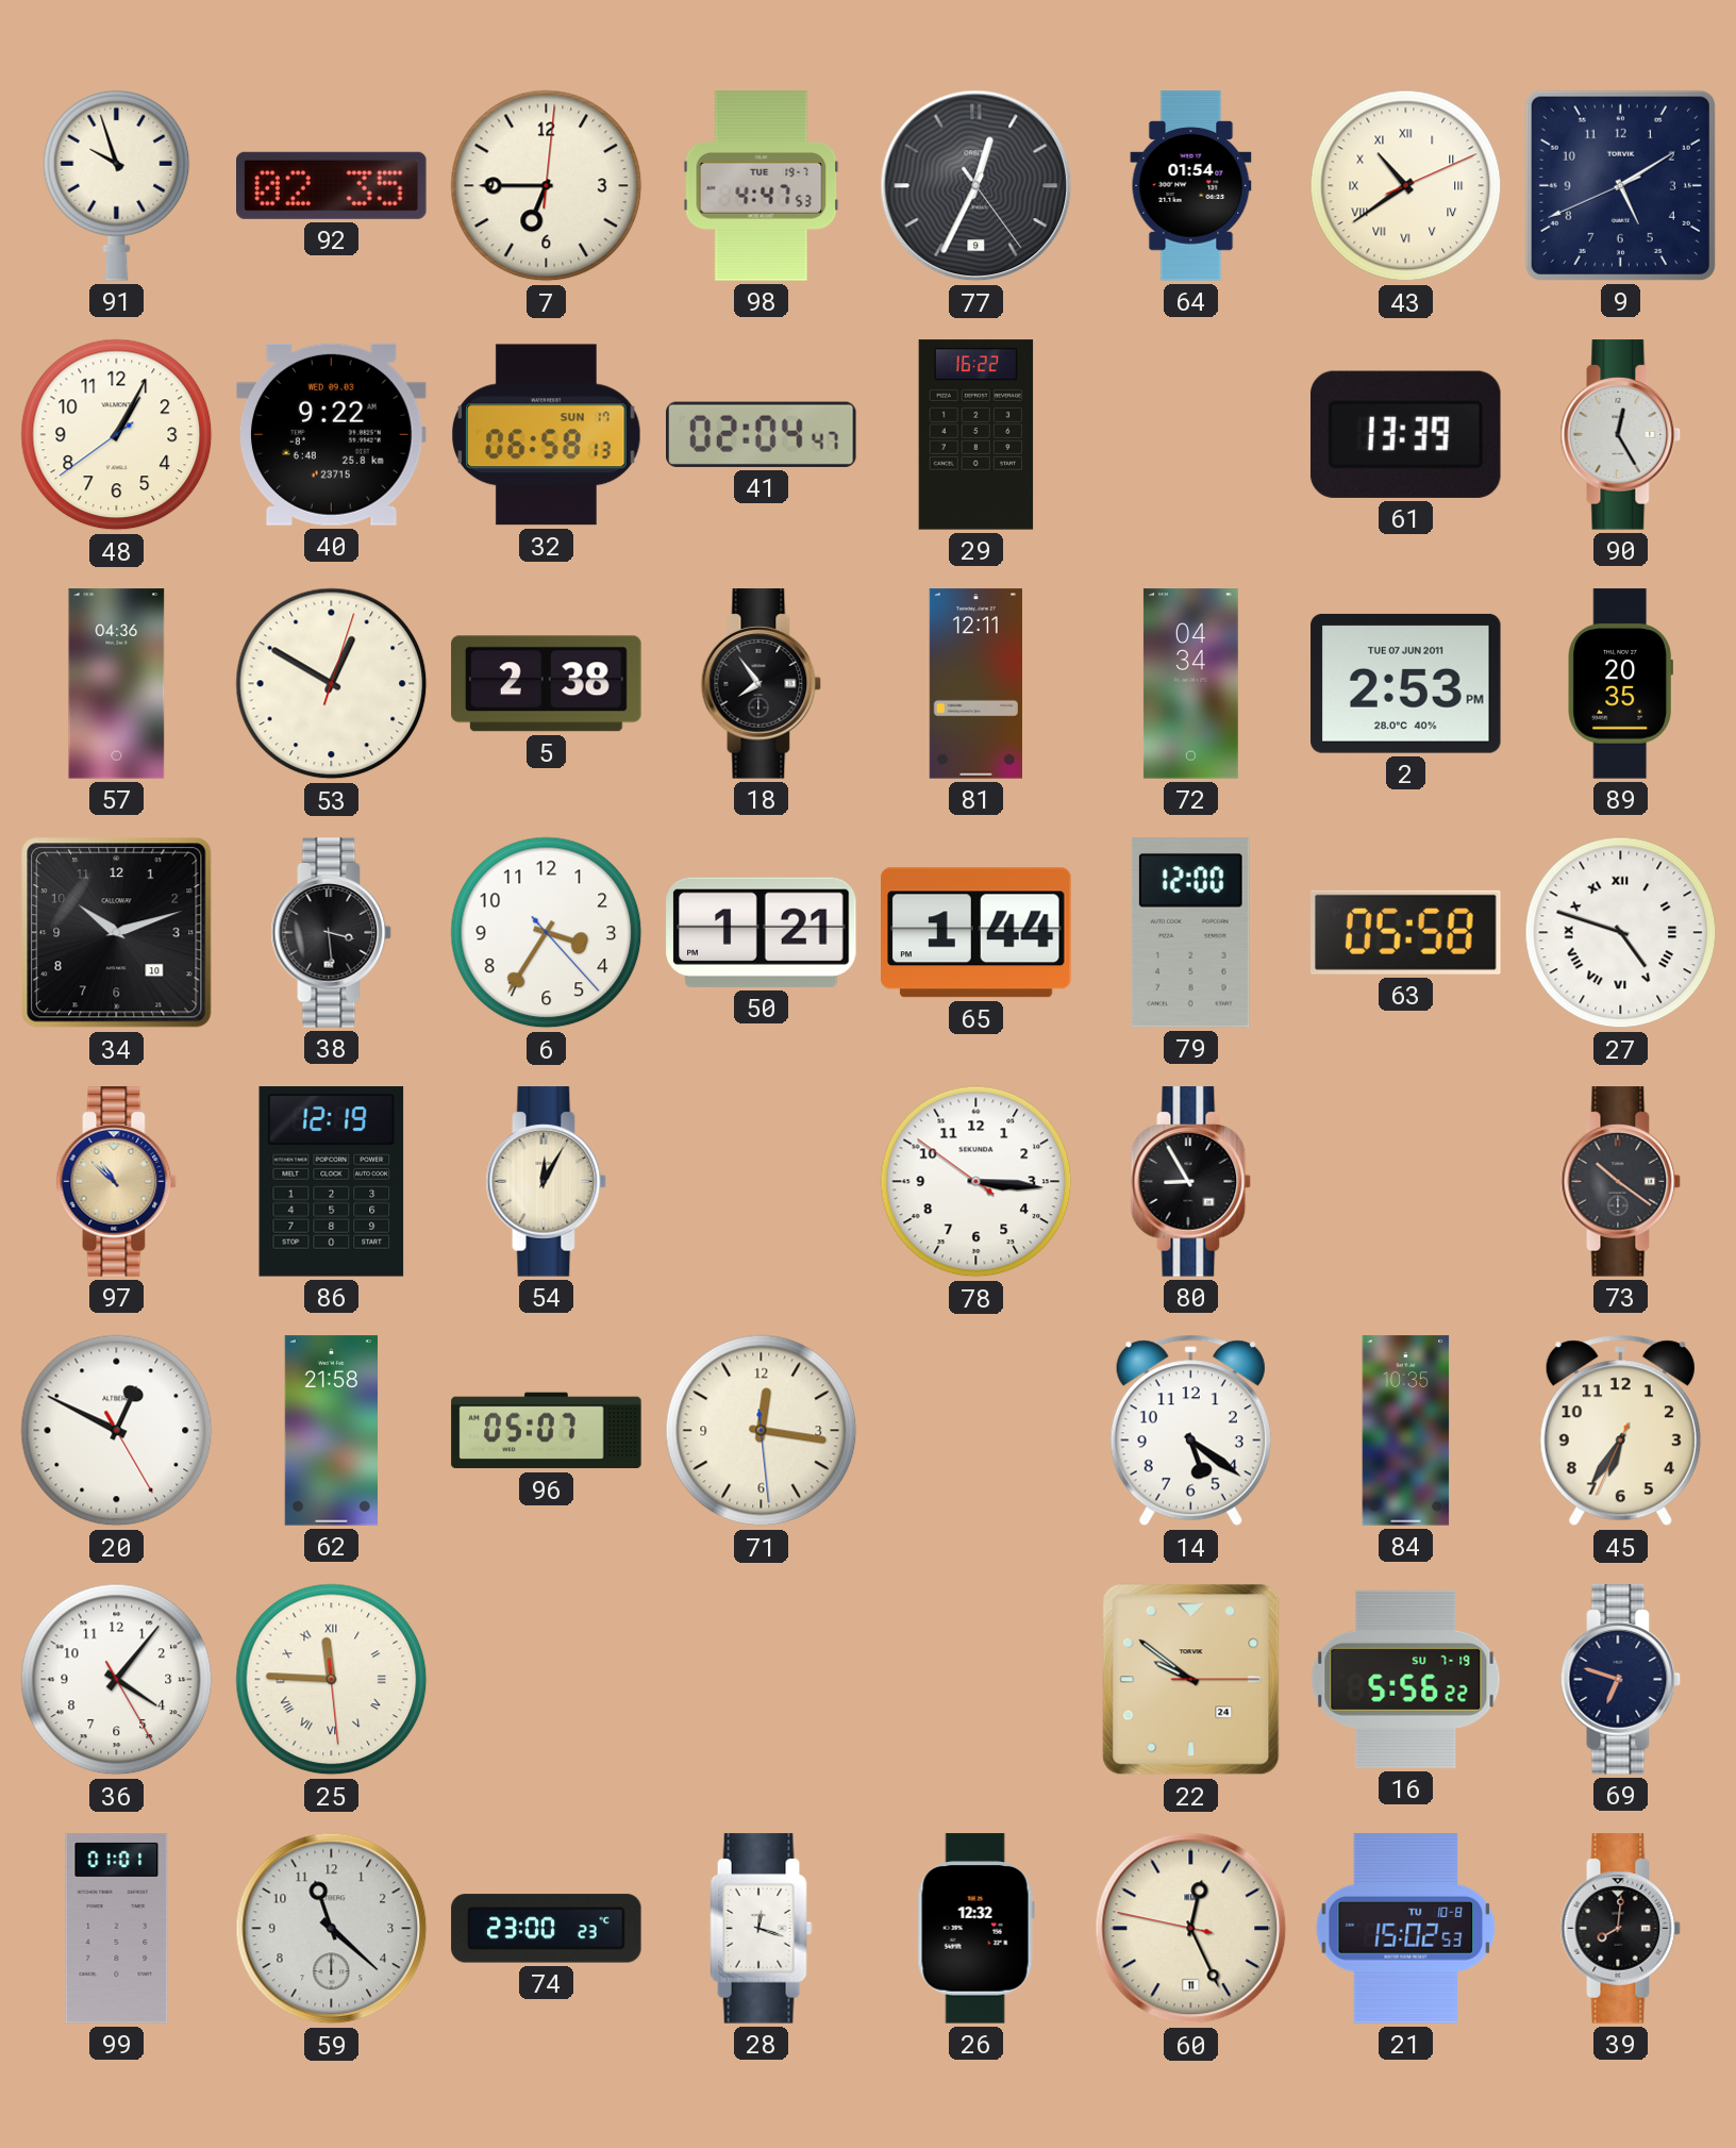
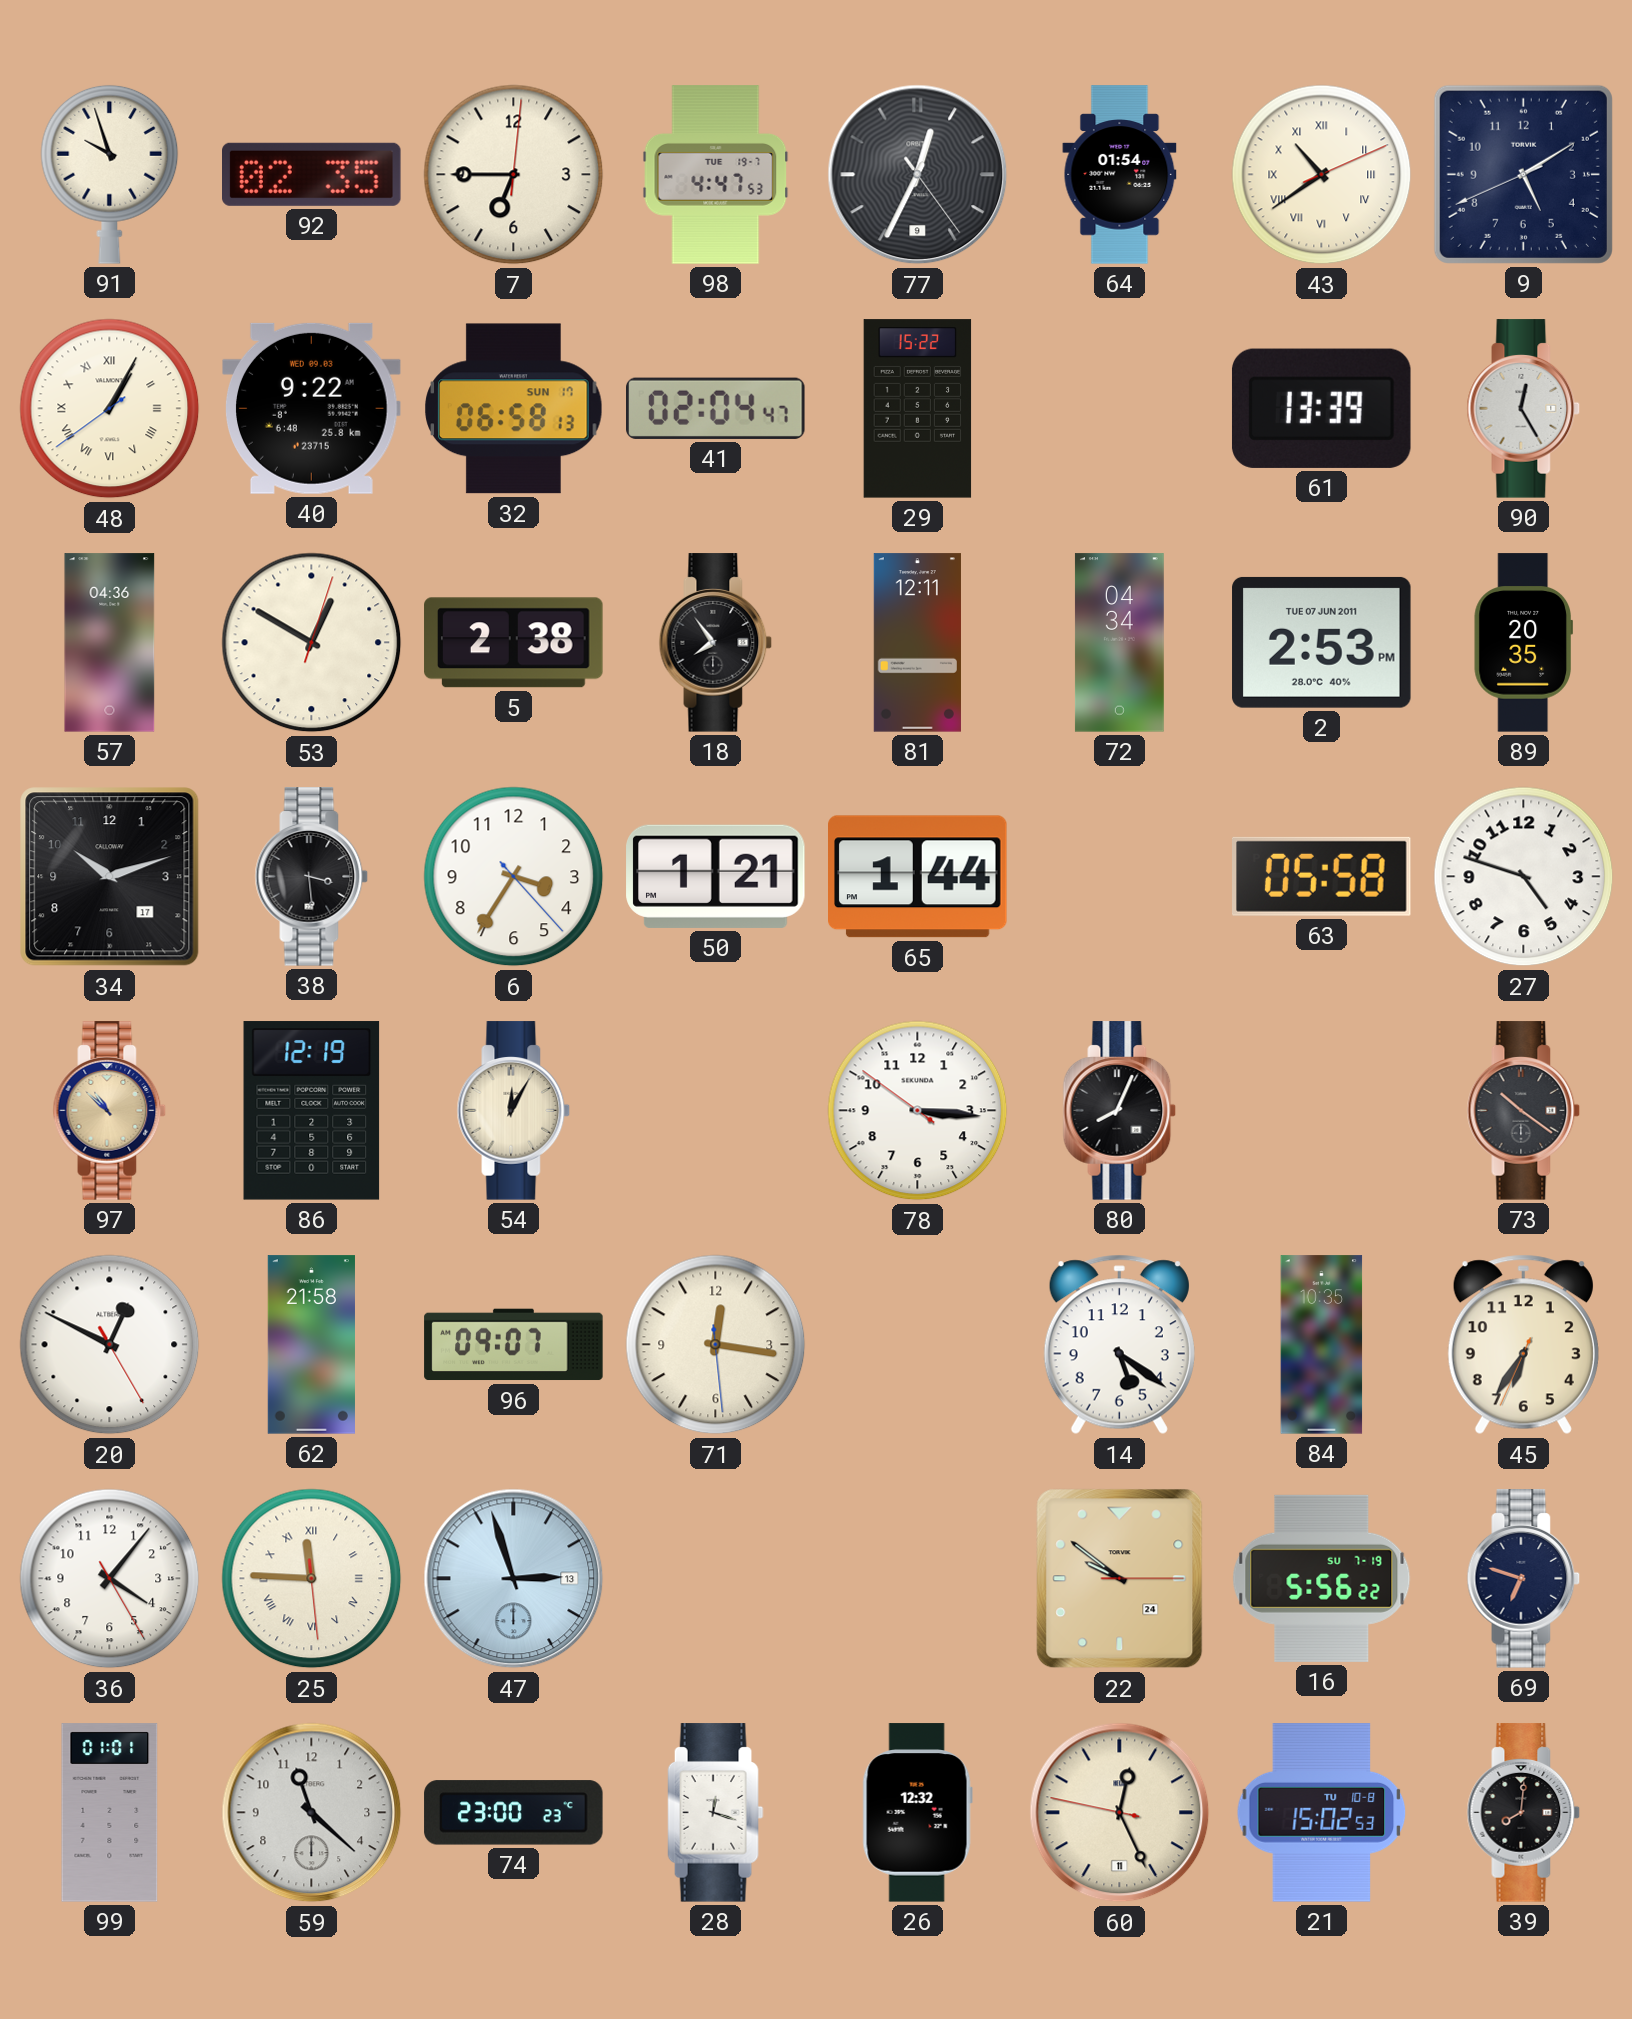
48 numerals: Arabic -> Roman (110, 409)
29: 16:22 -> 15:22 (918, 409)
34 date: 10 -> 17 (110, 877)
79: 12:00 -> none (1190, 933)
27 numerals: Roman -> Arabic (1524, 877)
80: 8:55 -> 8:04 (1120, 1111)
96: 05:07 -> 09:07 (514, 1345)
47: none -> 2:57 (514, 1579)
